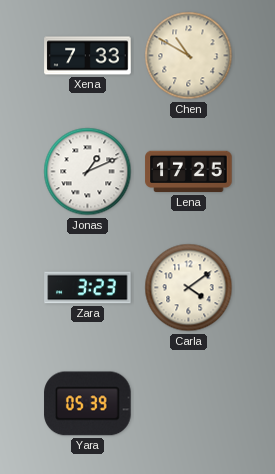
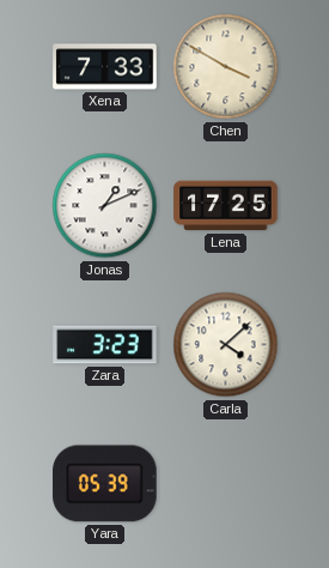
Chen: 10:50 -> 3:50 (226, 67)
Carla: 4:09 -> 4:08 (226, 345)
